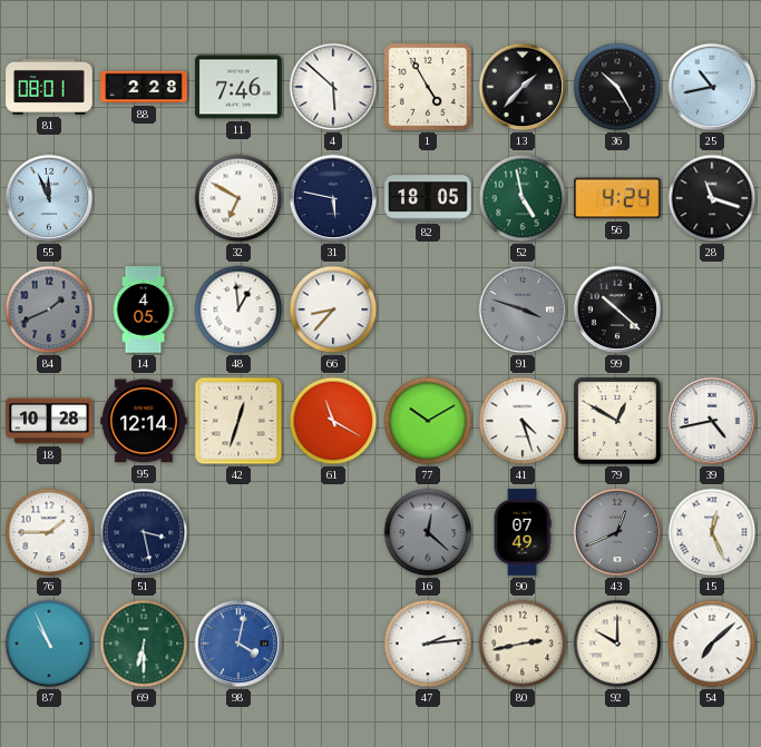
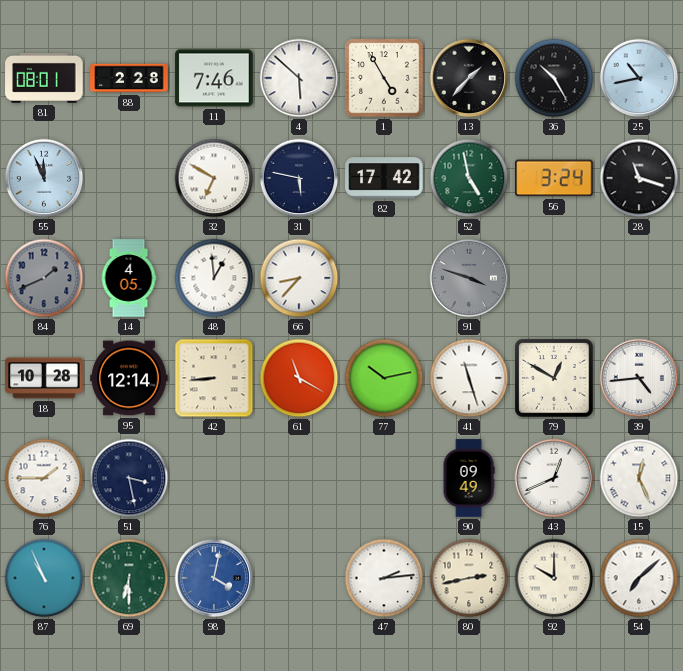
82: 18:05 -> 17:42 (384, 178)
56: 4:24 -> 3:24 (554, 178)
99: 10:22 -> none (617, 309)
42: 12:33 -> 8:44 (214, 378)
77: 10:10 -> 10:13 (384, 378)
41: 4:27 -> 11:27 (469, 378)
39: 4:43 -> 4:44 (639, 378)
16: 12:22 -> none (428, 532)
90: 07:49 -> 09:49 (469, 478)
43 dial: grey -> white (554, 478)
